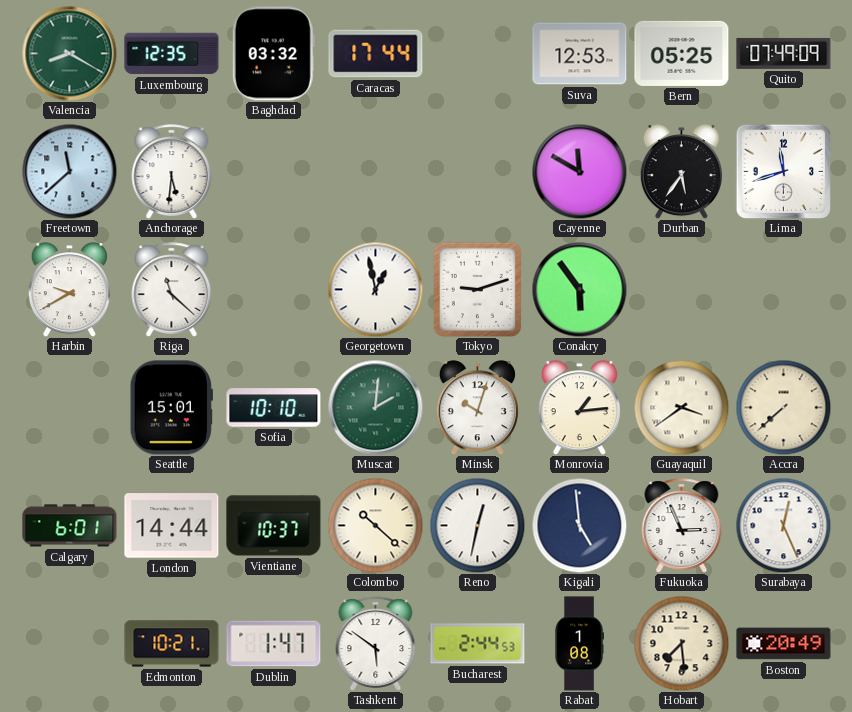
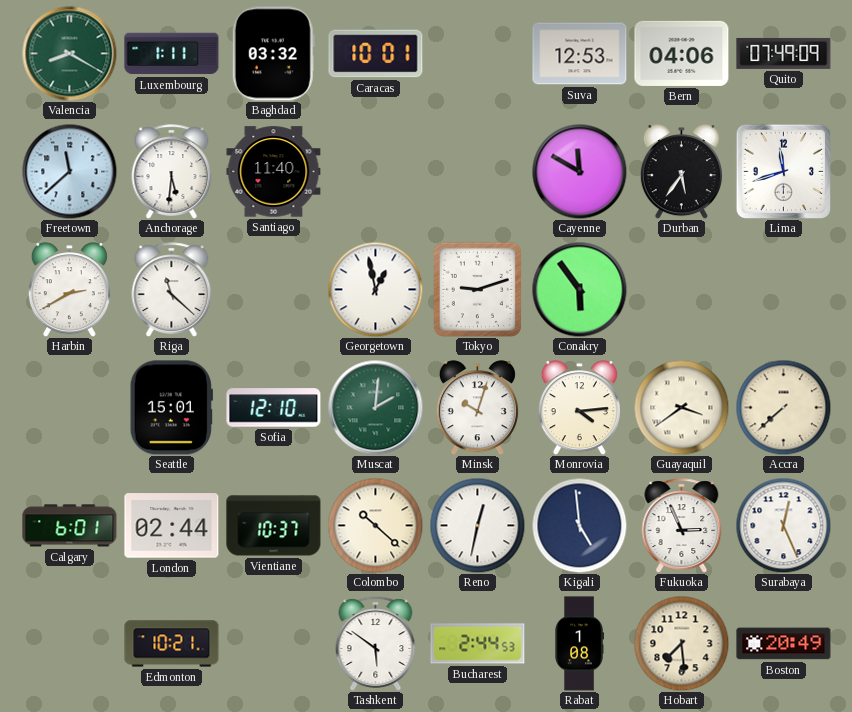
Luxembourg: 12:35 -> 1:11 (172, 54)
Caracas: 17:44 -> 10:01 (376, 54)
Bern: 05:25 -> 04:06 (682, 53)
Santiago: none -> 11:40 (274, 172)
Harbin: 9:40 -> 2:40 (69, 290)
Sofia: 10:10 -> 12:10 (274, 408)
Monrovia: 1:14 -> 4:14 (579, 408)
London: 14:44 -> 02:44 (172, 526)
Dublin: 1:47 -> none (274, 644)
